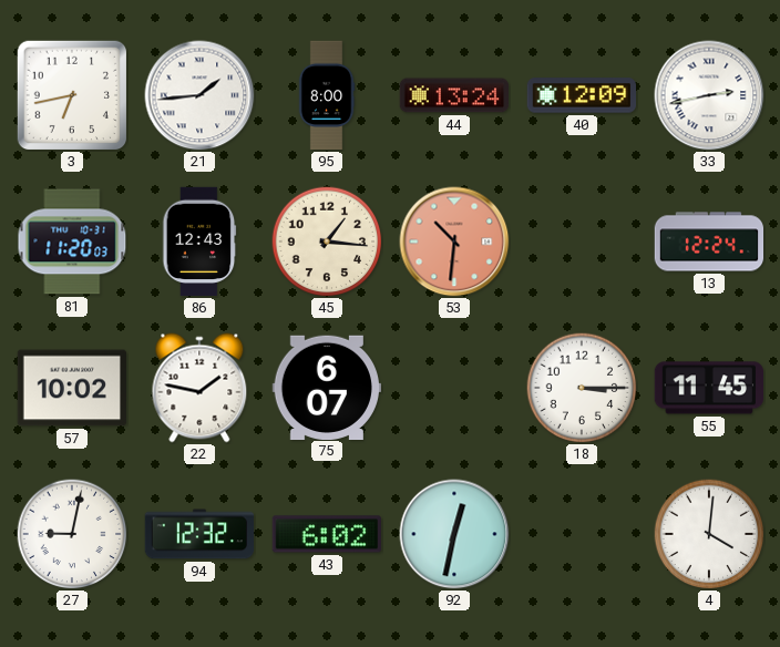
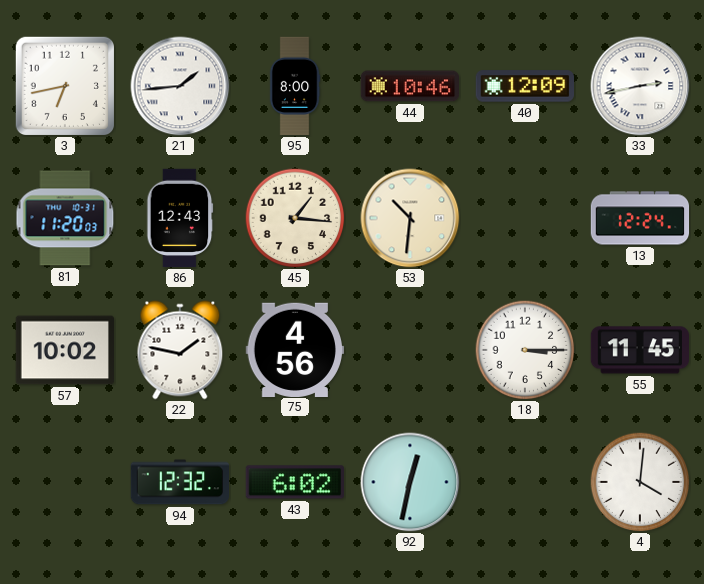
44: 13:24 -> 10:46 (409, 86)
53 dial: salmon -> cream (410, 218)
75: 6:07 -> 4:56 (294, 349)
27: 9:02 -> none (72, 534)
